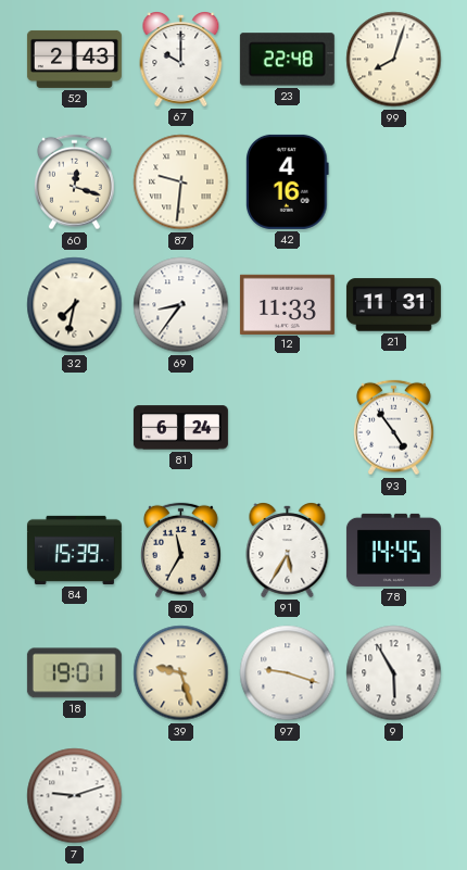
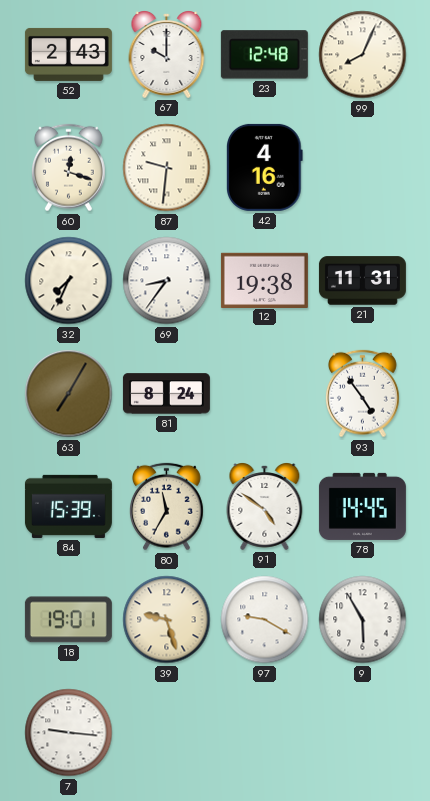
23: 22:48 -> 12:48 (264, 55)
99: 8:03 -> 8:04 (363, 55)
32: 7:32 -> 7:34 (69, 281)
12: 11:33 -> 19:38 (264, 280)
63: none -> 7:05 (69, 394)
81: 6:24 -> 8:24 (166, 394)
91: 5:35 -> 4:51 (265, 507)
97: 9:18 -> 9:20 (265, 620)
7: 9:12 -> 9:16 (69, 733)
